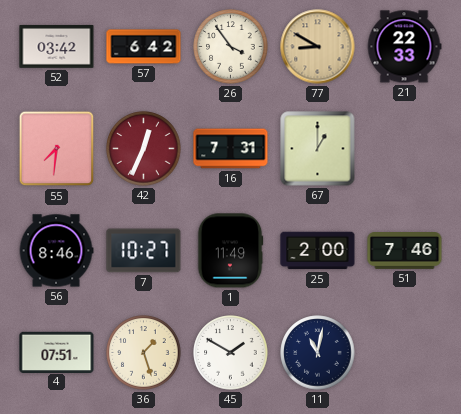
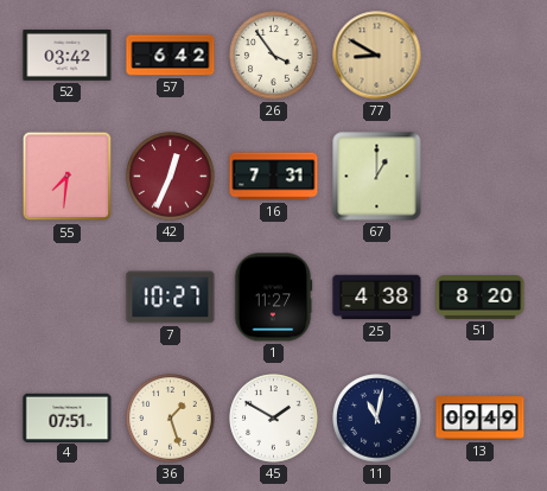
21: 22:33 -> none (404, 47)
56: 8:46 -> none (56, 251)
1: 11:49 -> 11:27 (273, 298)
25: 2:00 -> 4:38 (377, 298)
51: 7:46 -> 8:20 (481, 298)
13: none -> 09:49 (481, 419)
